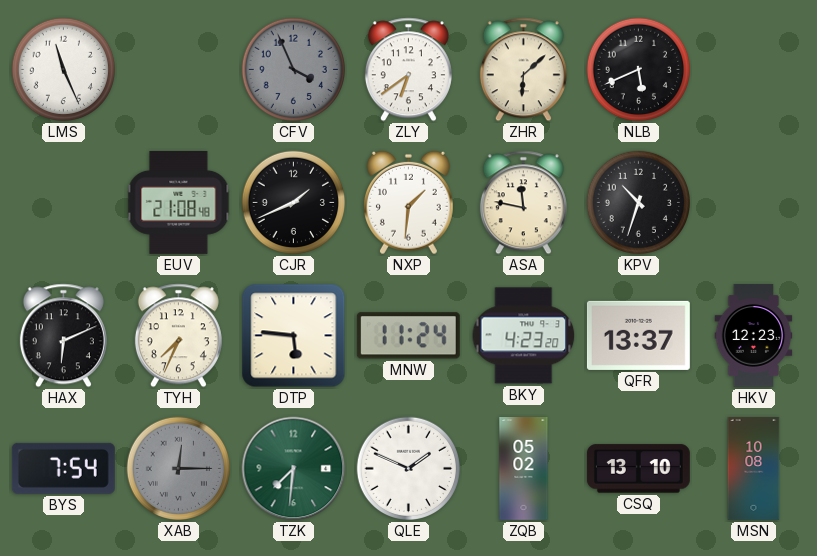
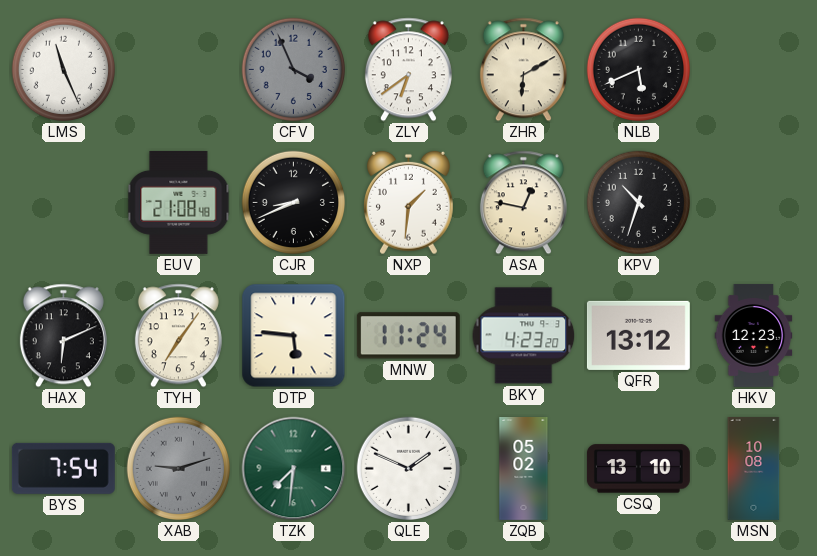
ZHR: 6:08 -> 6:10 (523, 70)
CJR: 1:41 -> 8:41 (294, 203)
ASA: 11:47 -> 12:47 (523, 203)
TYH: 7:34 -> 7:06 (178, 336)
QFR: 13:37 -> 13:12 (638, 335)
XAB: 12:15 -> 9:12 (179, 469)
